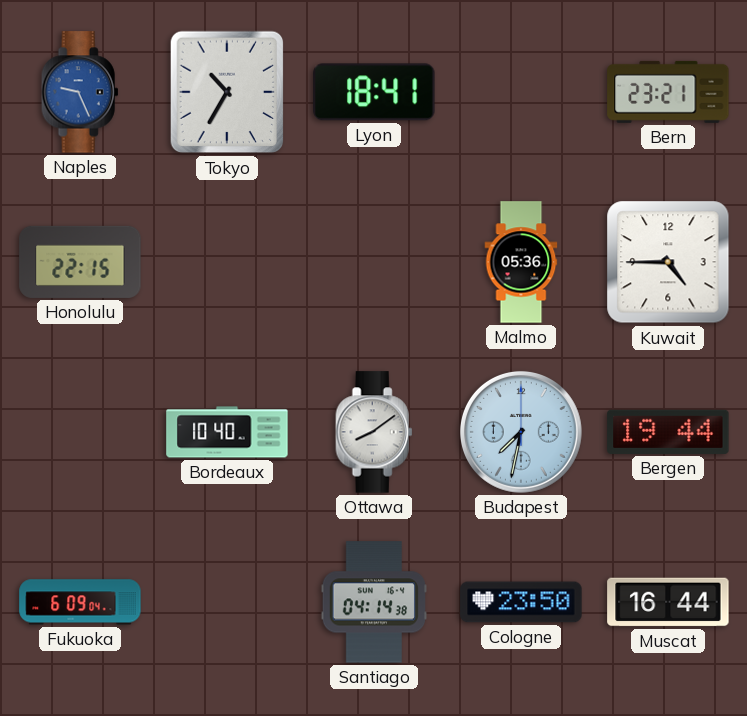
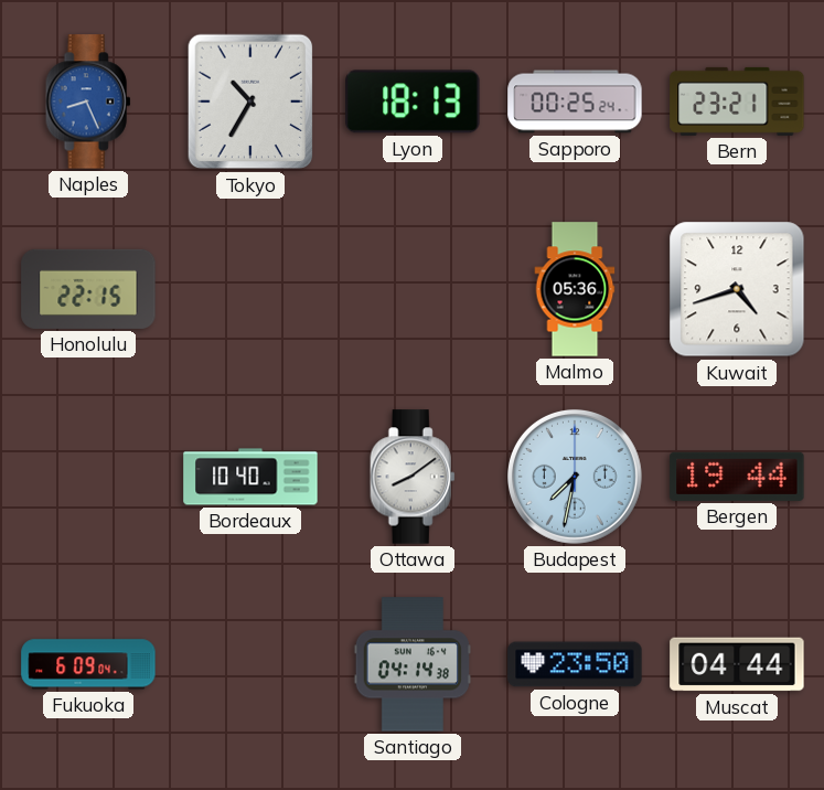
Naples: 9:26 -> 8:26 (88, 102)
Lyon: 18:41 -> 18:13 (413, 102)
Sapporo: none -> 00:25 (575, 102)
Kuwait: 4:45 -> 4:42 (737, 289)
Muscat: 16:44 -> 04:44 (737, 664)
